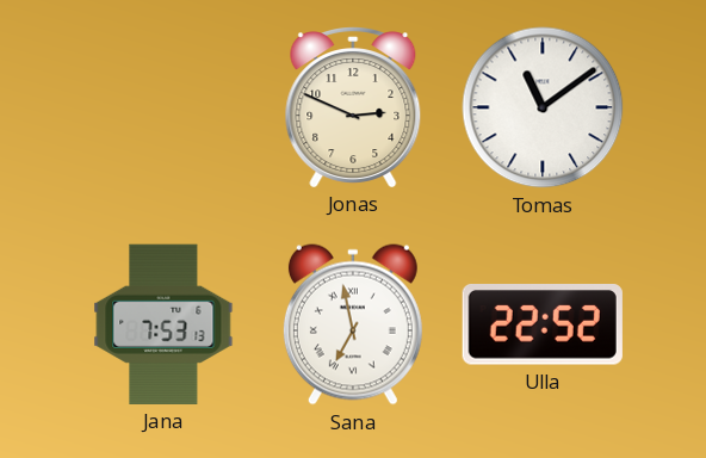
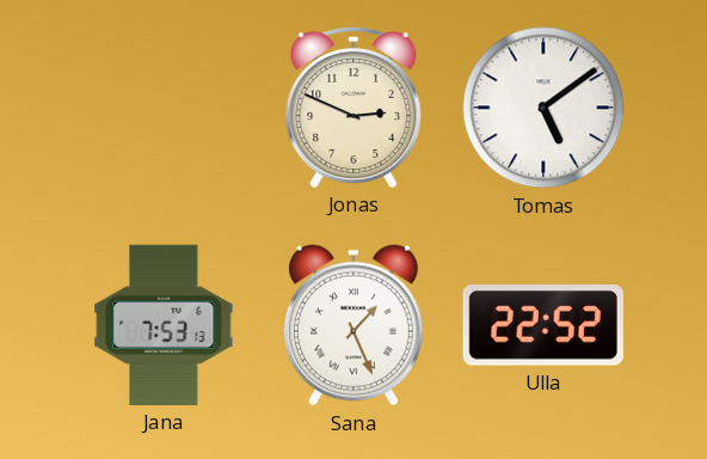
Tomas: 11:09 -> 5:09 (543, 108)
Sana: 6:58 -> 1:26 (353, 325)
